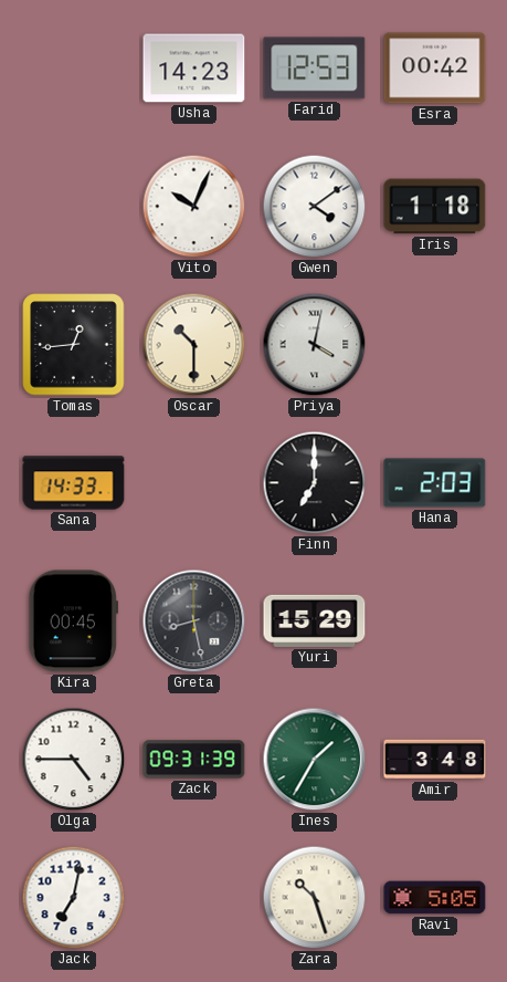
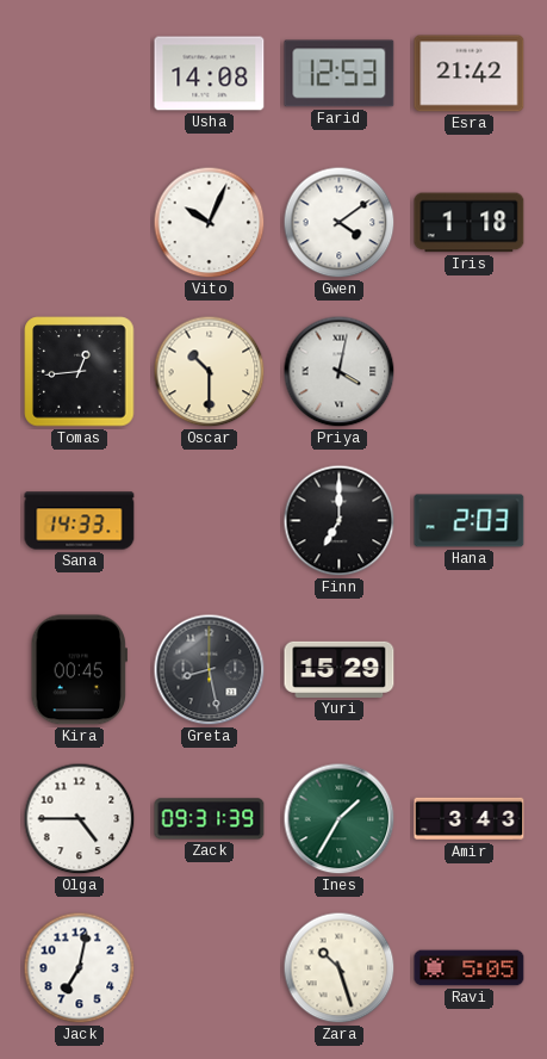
Usha: 14:23 -> 14:08 (210, 74)
Esra: 00:42 -> 21:42 (470, 74)
Amir: 3:48 -> 3:43 (470, 819)
